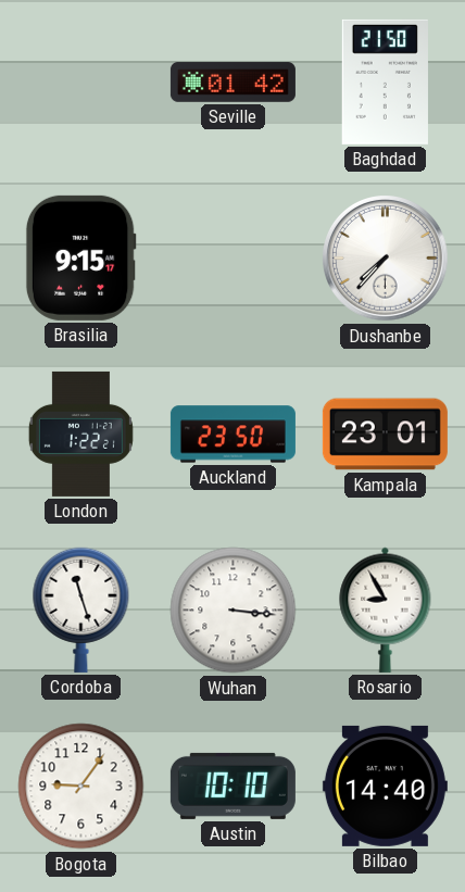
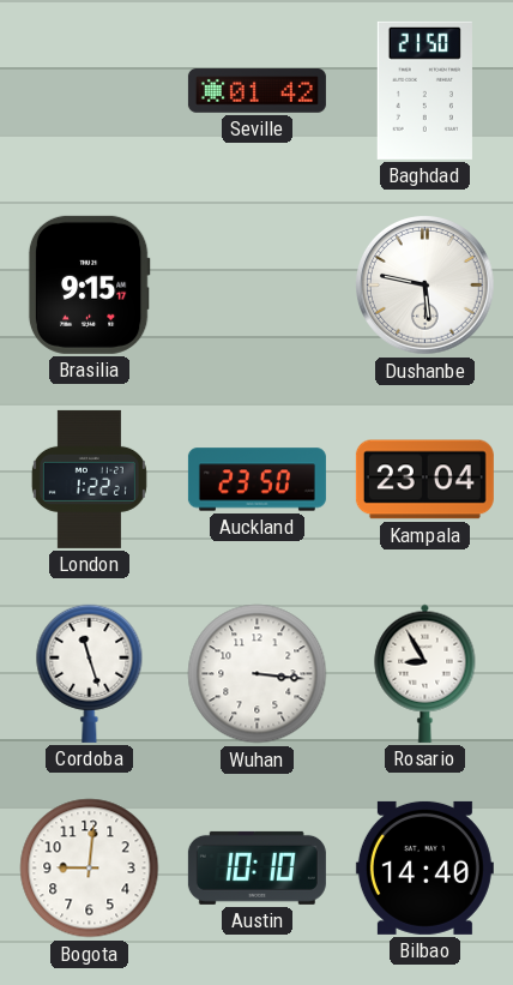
Dushanbe: 7:37 -> 5:47 (426, 286)
Kampala: 23:01 -> 23:04 (424, 480)
Bogota: 9:06 -> 9:01 (90, 869)
